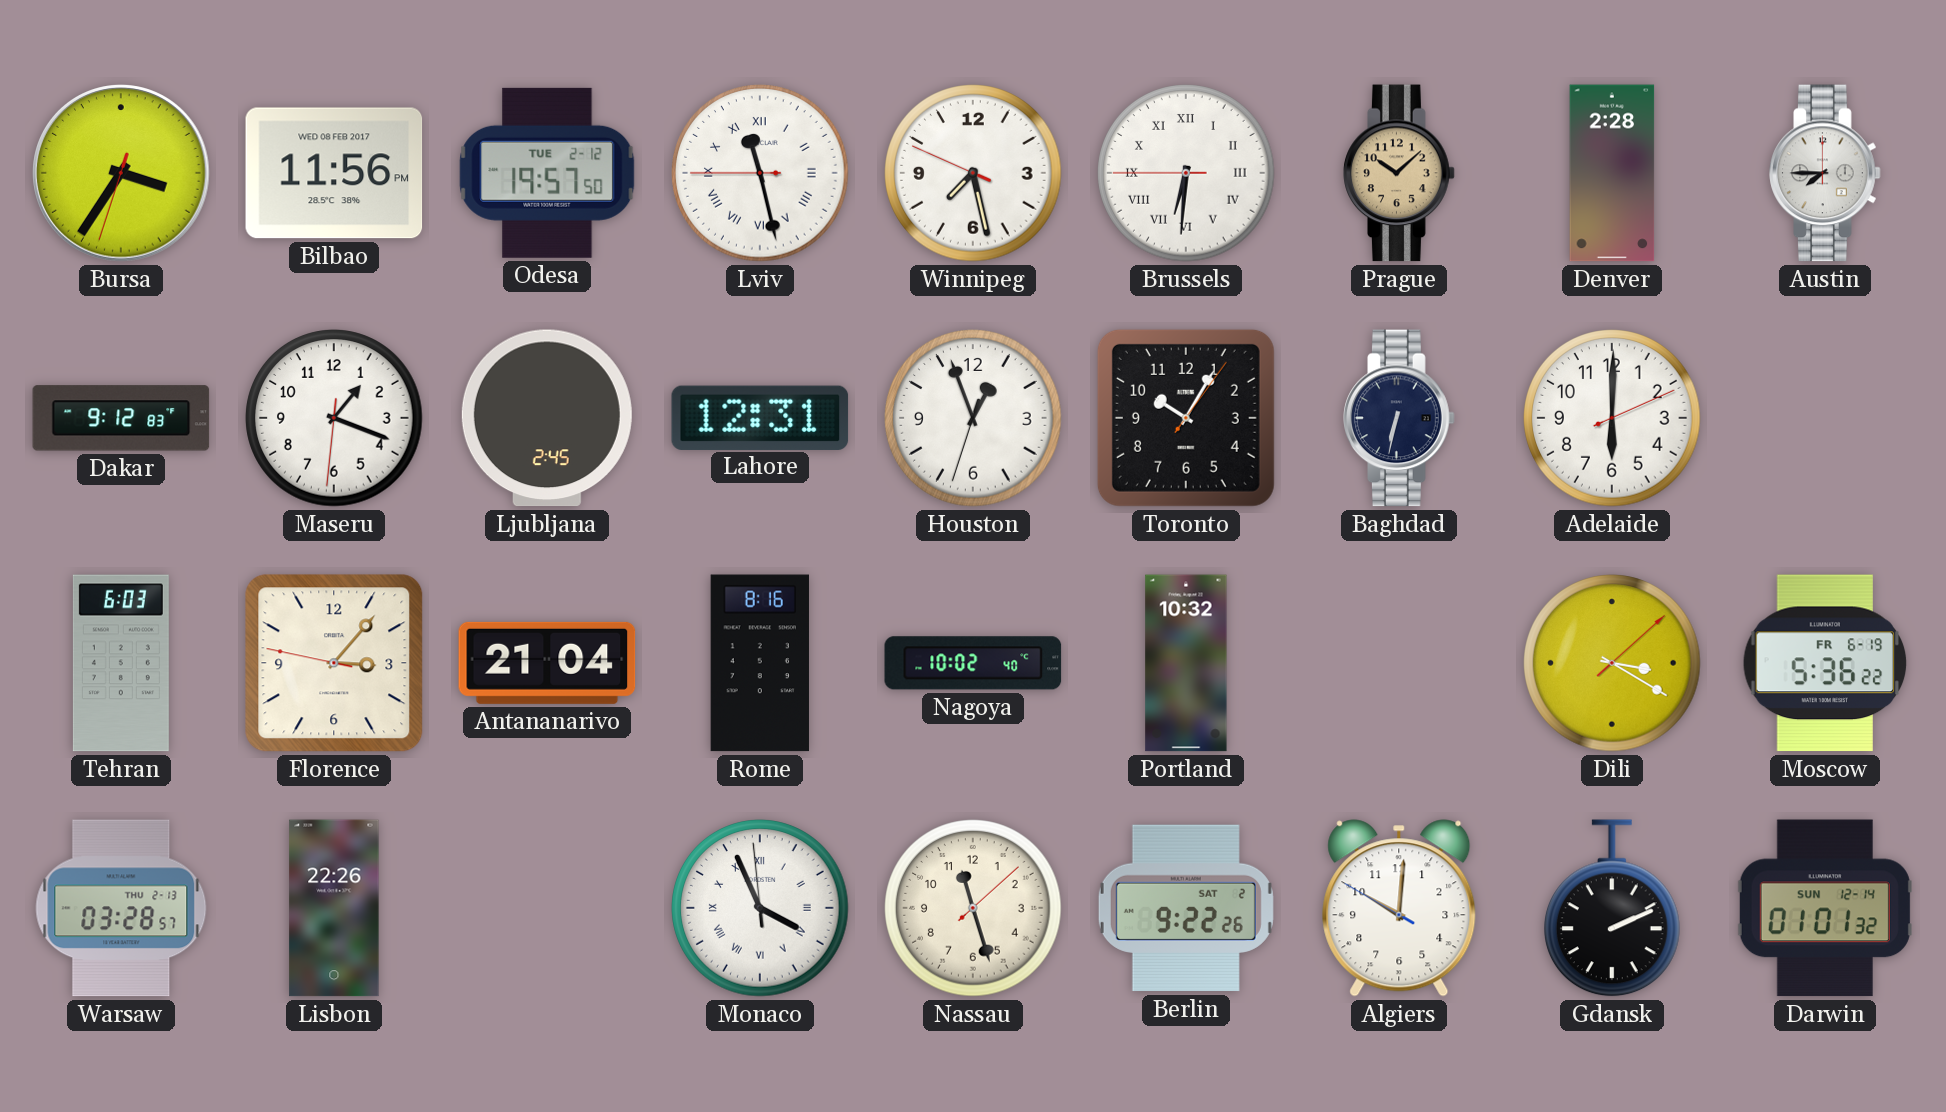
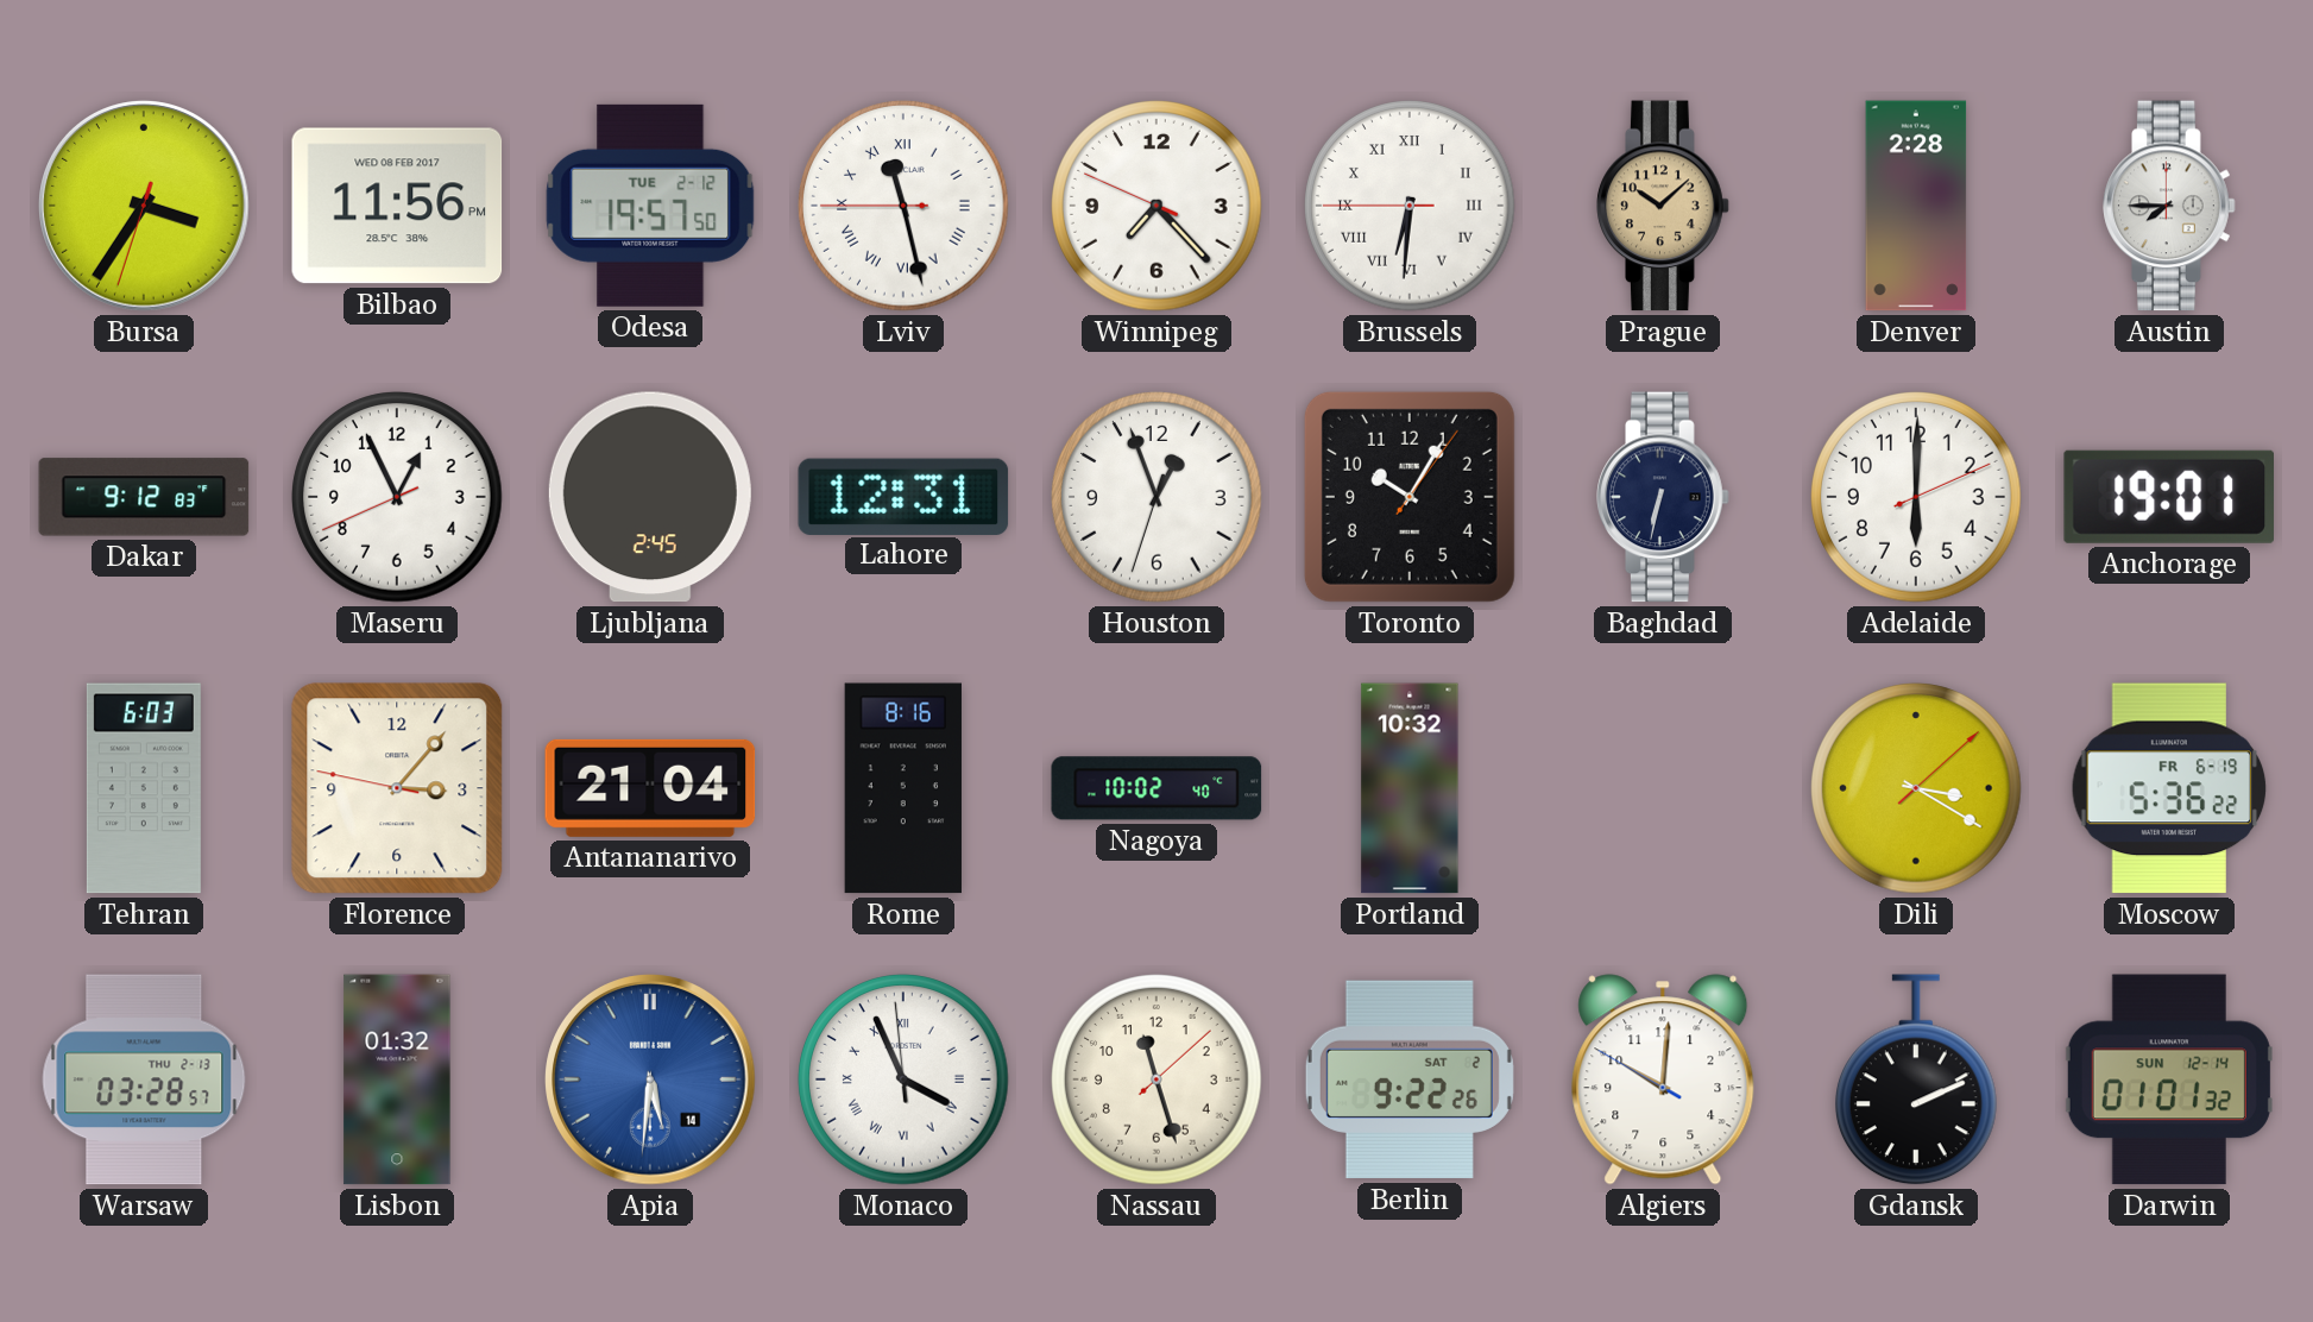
Winnipeg: 7:27 -> 7:22 (1156, 206)
Maseru: 1:18 -> 12:55 (397, 497)
Anchorage: none -> 19:01 (2168, 497)
Lisbon: 22:26 -> 01:32 (397, 1079)
Apia: none -> 5:31 (650, 1079)
